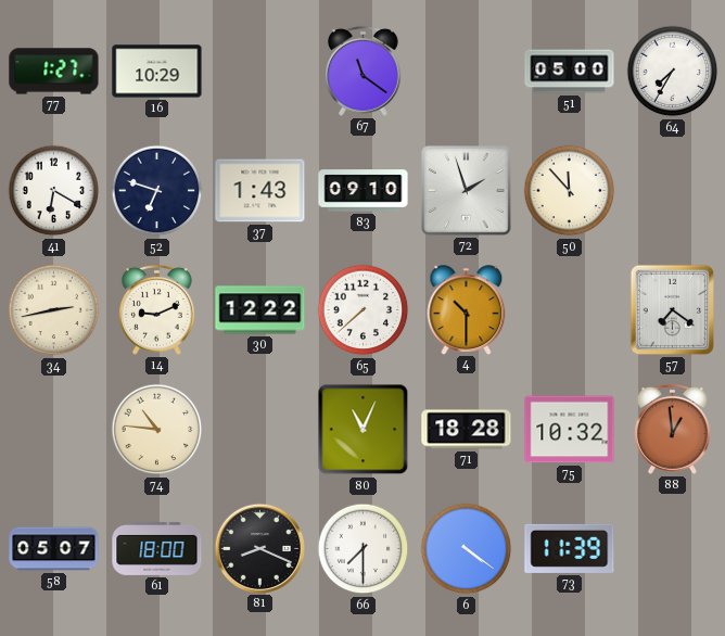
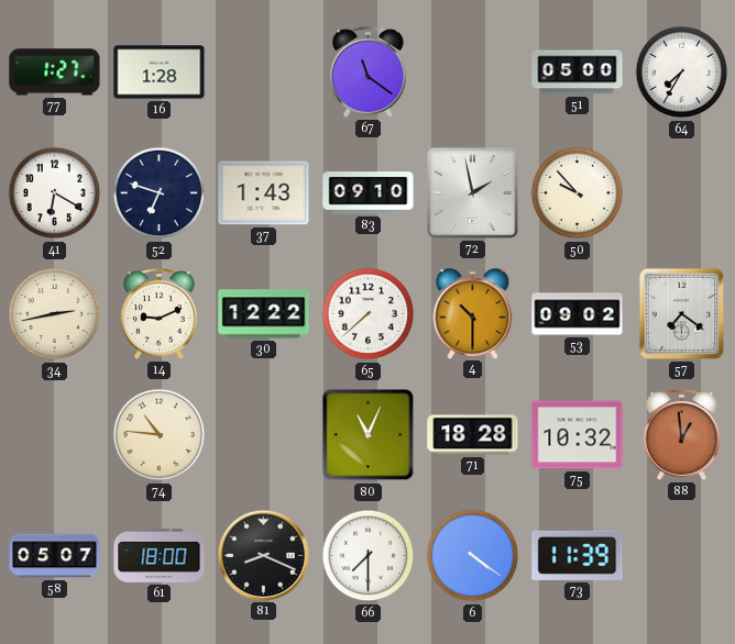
16: 10:29 -> 1:28 (160, 73)
72: 1:57 -> 1:58 (473, 193)
50: 11:53 -> 9:53 (578, 193)
53: none -> 09:02 (578, 314)
